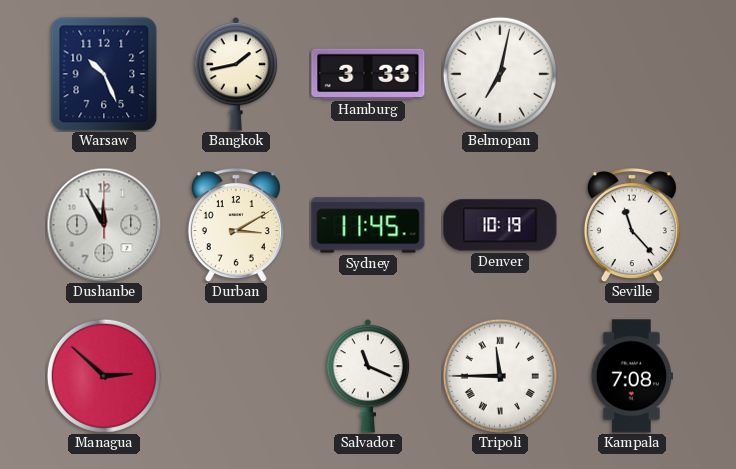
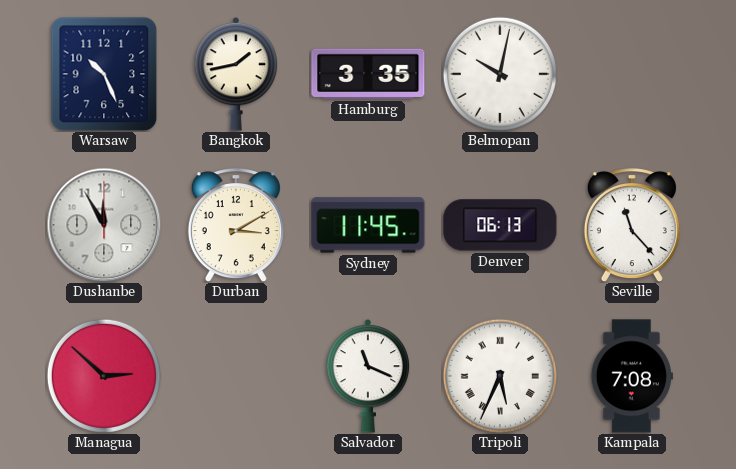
Hamburg: 3:33 -> 3:35 (368, 74)
Belmopan: 7:02 -> 10:02 (500, 74)
Denver: 10:19 -> 06:13 (500, 225)
Tripoli: 11:45 -> 5:34 (500, 376)
